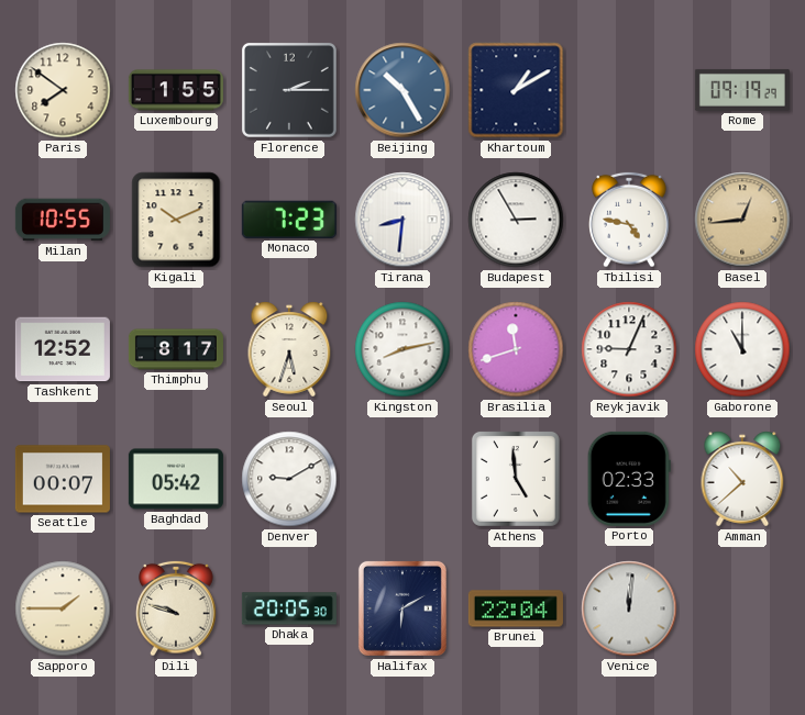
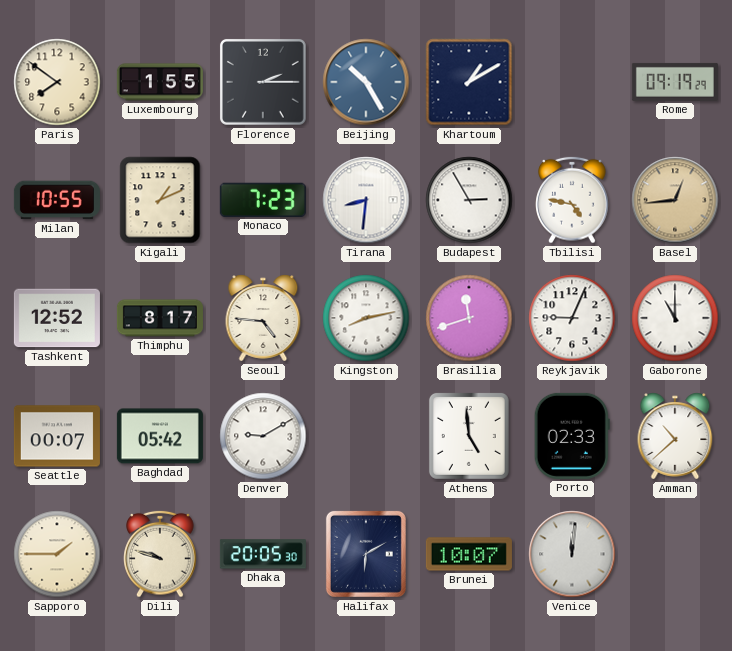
Kigali: 10:11 -> 1:11 (160, 200)
Seoul: 5:33 -> 4:46 (263, 318)
Brunei: 22:04 -> 10:07 (469, 554)
